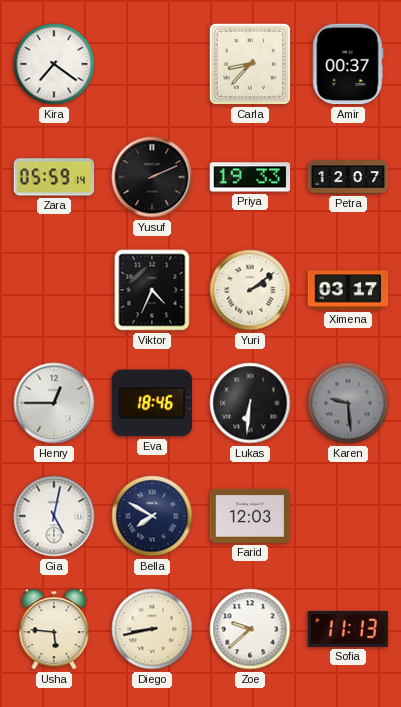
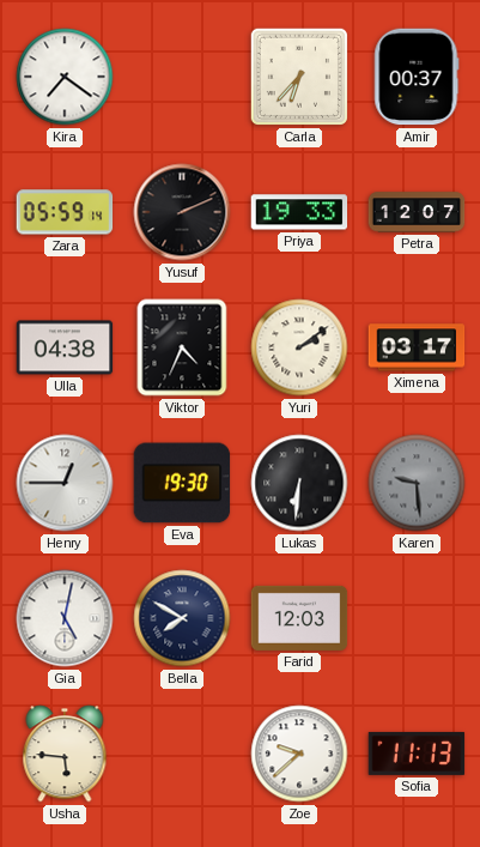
Carla: 8:37 -> 6:37 (299, 77)
Ulla: none -> 04:38 (65, 347)
Eva: 18:46 -> 19:30 (182, 483)
Diego: 8:43 -> none (152, 629)
